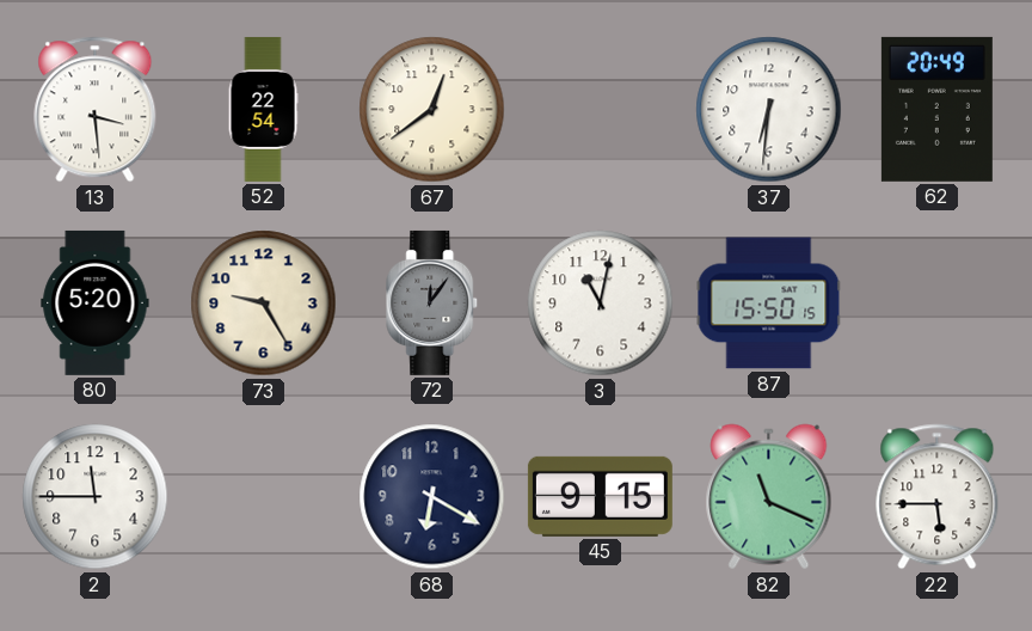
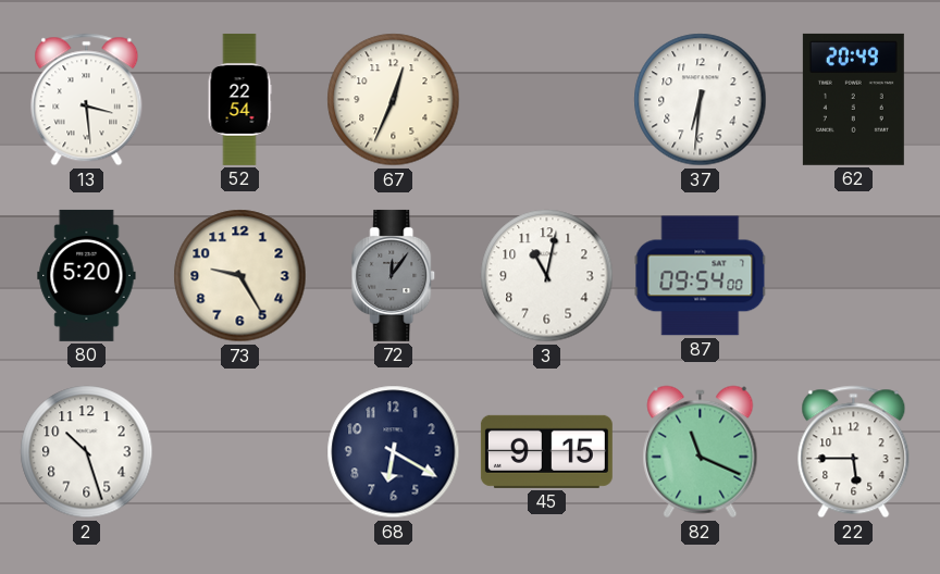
67: 12:39 -> 12:34 (394, 100)
87: 15:50 -> 09:54 (701, 276)
2: 11:45 -> 10:27 (87, 452)
